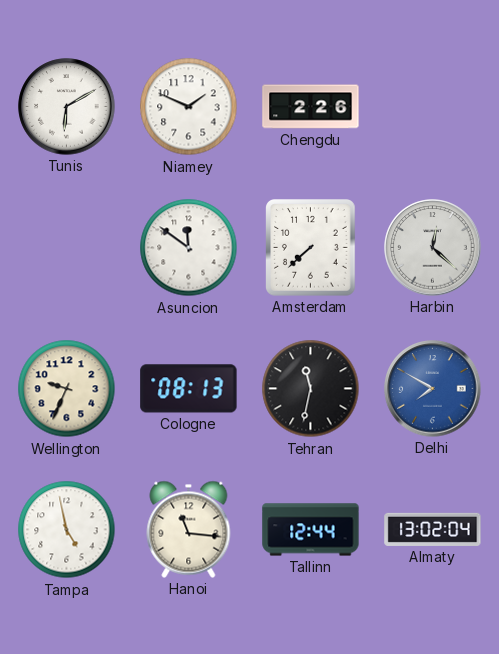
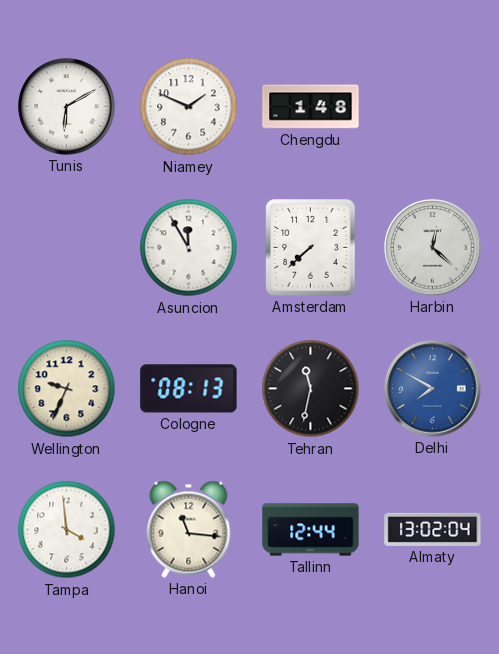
Chengdu: 2:26 -> 1:48 (311, 107)
Asuncion: 11:51 -> 11:55 (189, 248)
Tampa: 4:58 -> 3:59 (67, 530)
